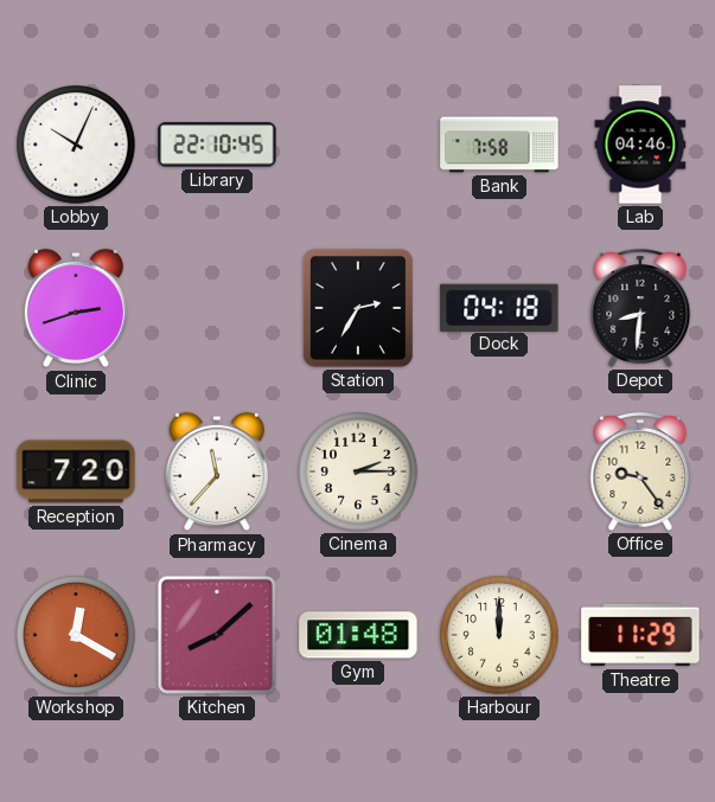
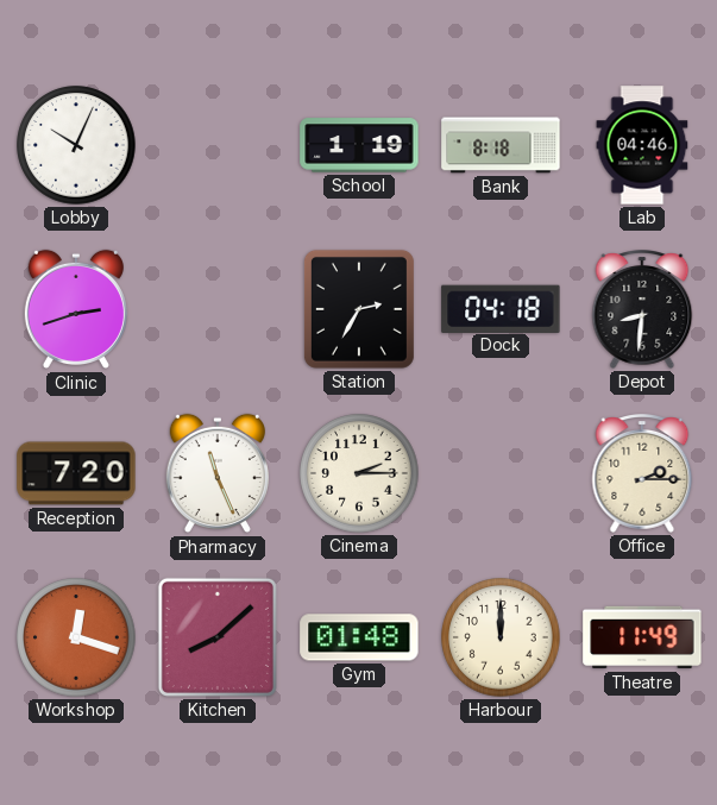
Library: 22:10 -> none (217, 145)
School: none -> 1:19 (359, 145)
Bank: 7:58 -> 8:18 (501, 145)
Pharmacy: 11:37 -> 11:26 (218, 473)
Office: 9:24 -> 2:15 (642, 474)
Workshop: 12:20 -> 12:18 (76, 637)
Theatre: 11:29 -> 11:49 (642, 637)
